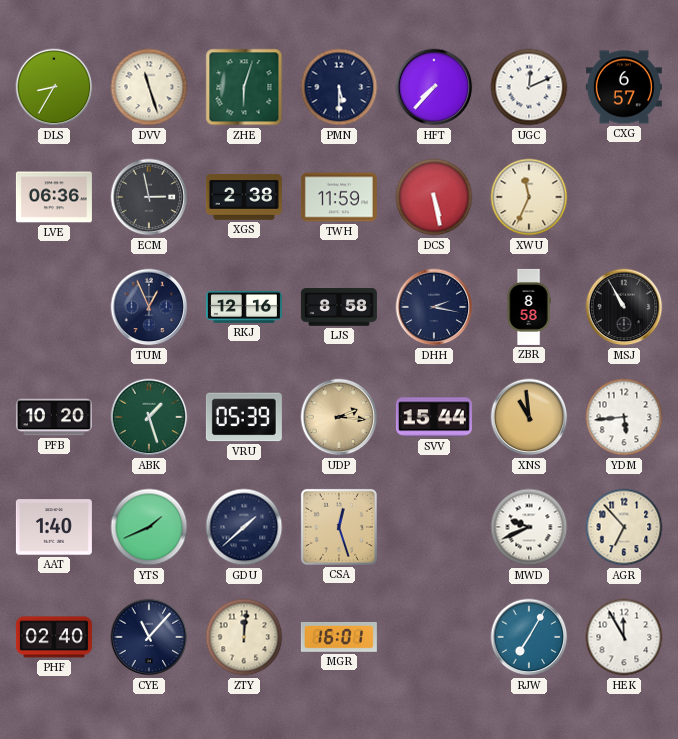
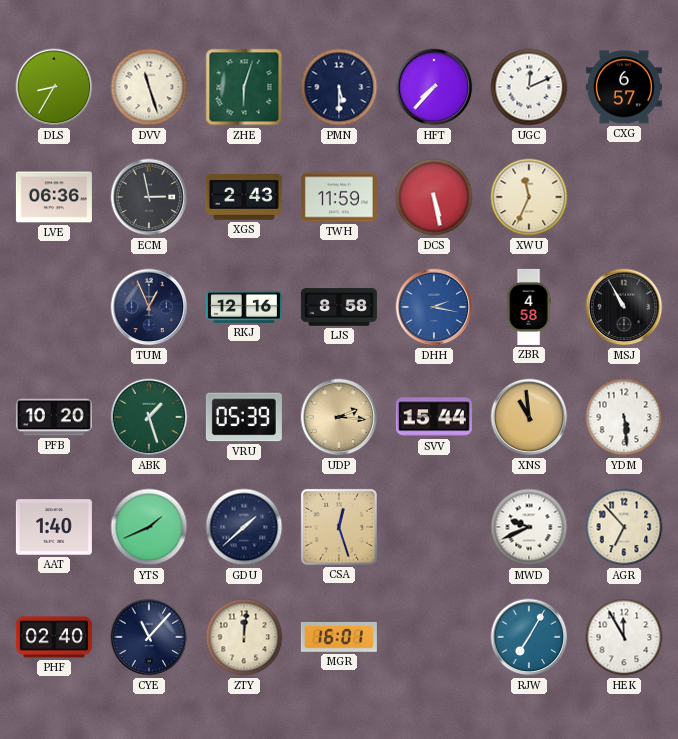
XGS: 2:38 -> 2:43 (244, 197)
DHH dial: navy -> blue (434, 307)
ZBR: 8:58 -> 4:58 (529, 307)
YDM: 5:44 -> 5:29 (624, 417)
